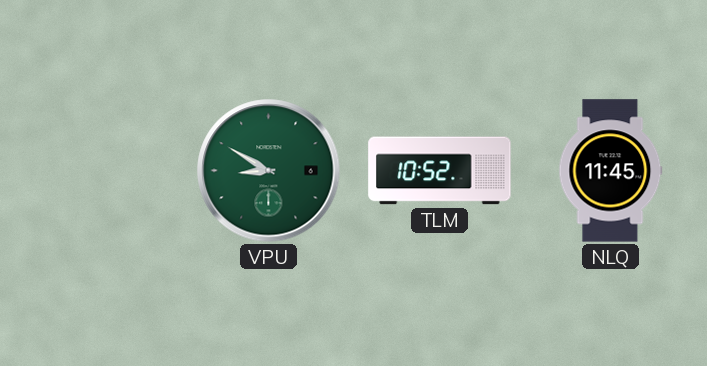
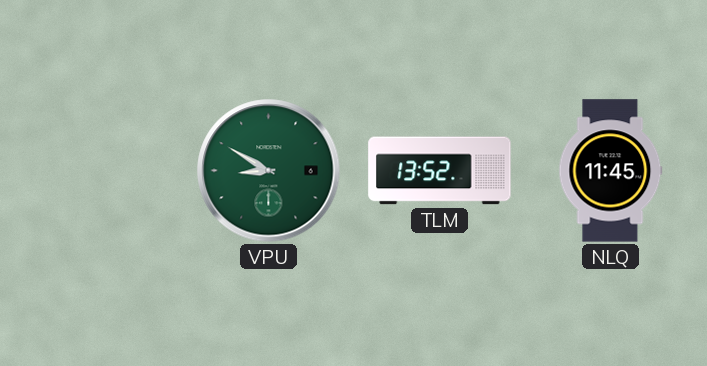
TLM: 10:52 -> 13:52 (440, 171)
